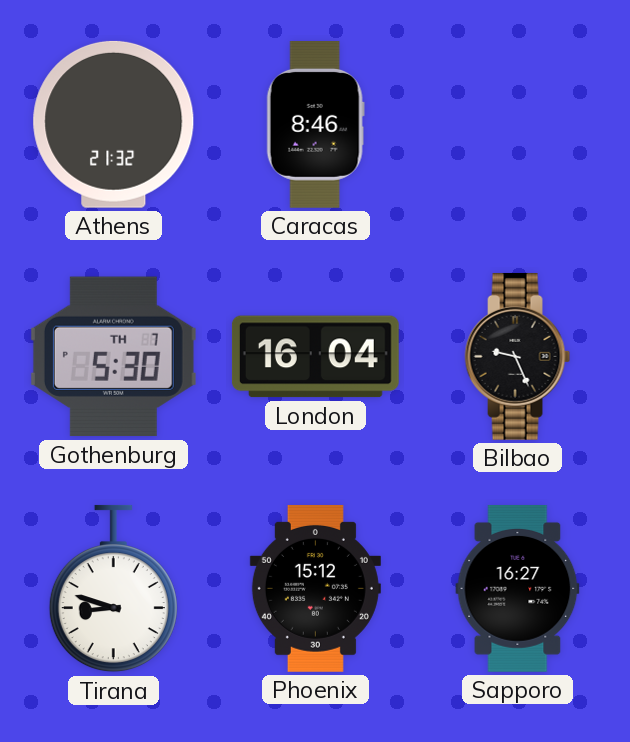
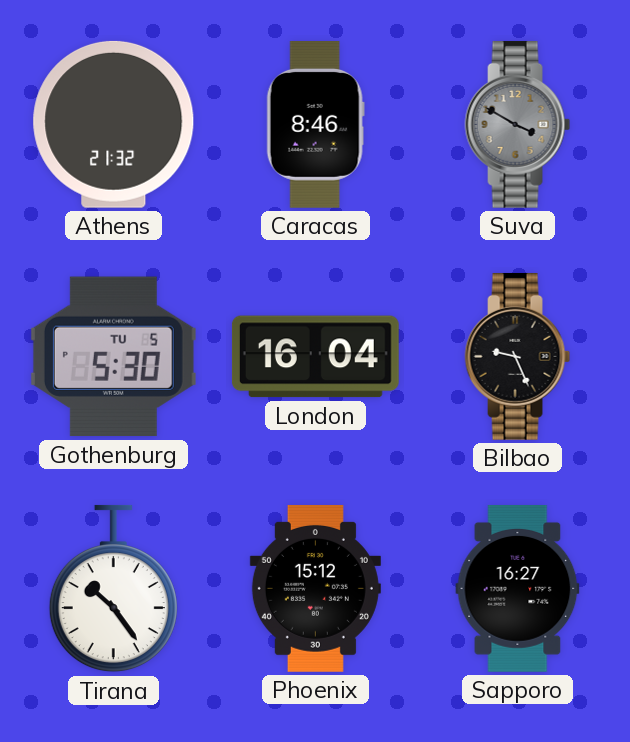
Suva: none -> 3:50 (518, 124)
Gothenburg date: TH 7 -> TU 5 (113, 357)
Tirana: 8:48 -> 10:24 (113, 589)
